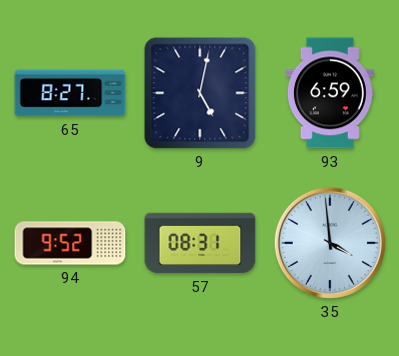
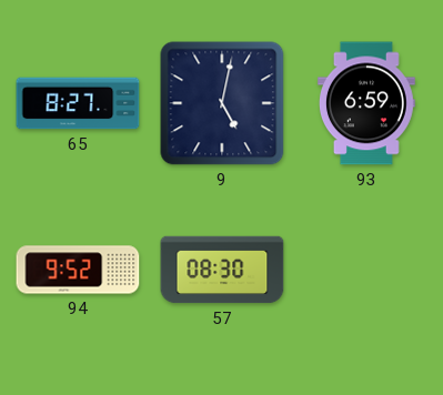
57: 08:31 -> 08:30 (222, 270)
35: 3:59 -> none (330, 243)
